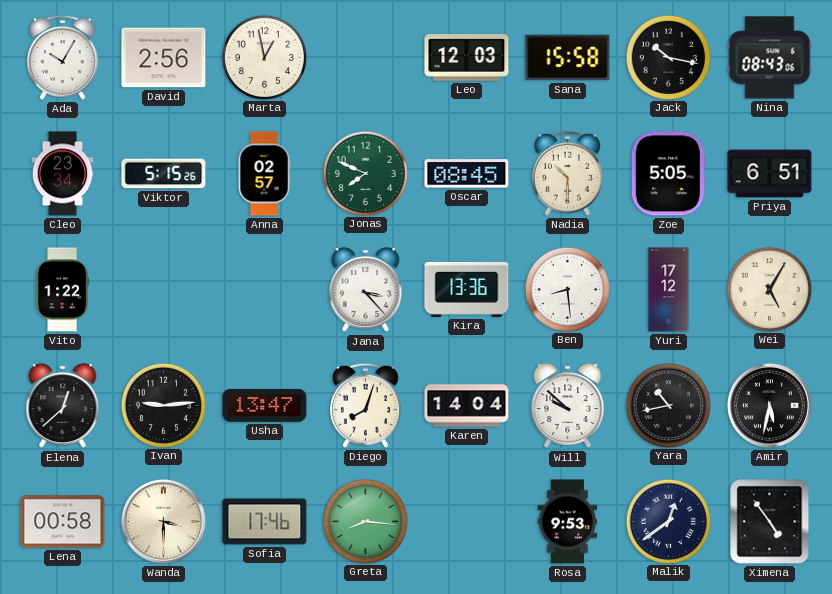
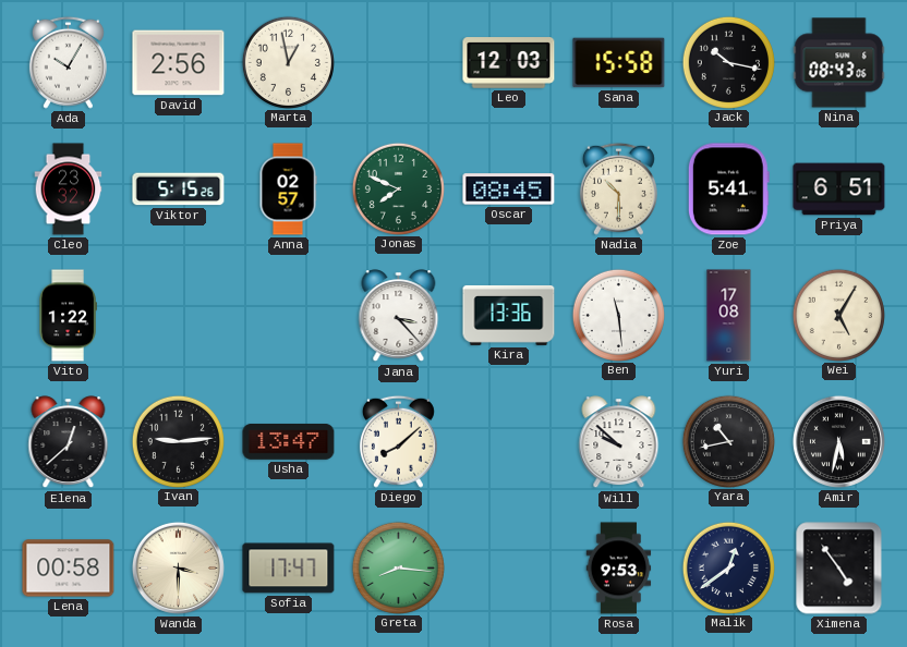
Cleo: 23:34 -> 23:32 (69, 190)
Zoe: 5:05 -> 5:41 (728, 190)
Ben: 8:29 -> 11:29 (618, 315)
Yuri: 17:12 -> 17:08 (729, 316)
Diego: 8:03 -> 8:08 (398, 441)
Karen: 14:04 -> none (467, 406)
Sofia: 17:46 -> 17:47 (289, 569)
